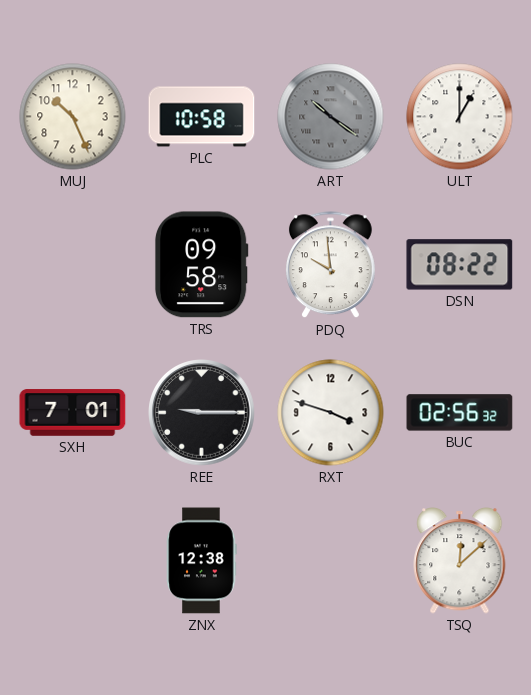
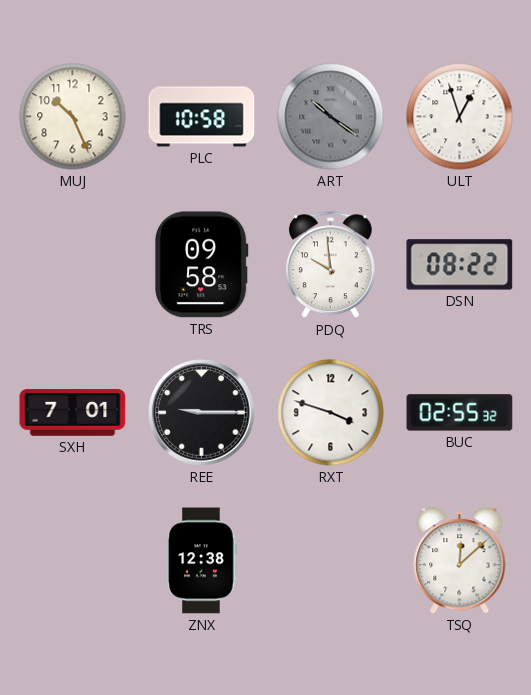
ULT: 1:00 -> 12:57 (460, 117)
BUC: 02:56 -> 02:55 (460, 413)
